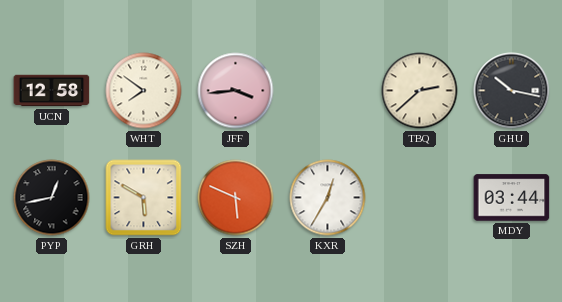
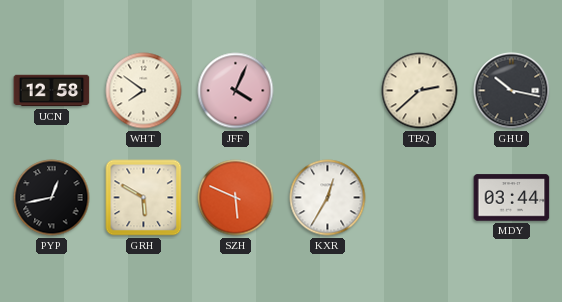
JFF: 3:44 -> 4:04 (236, 91)
